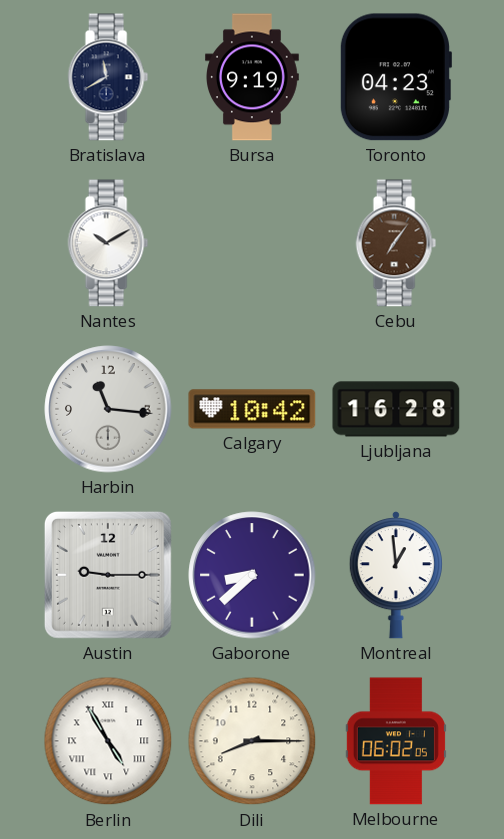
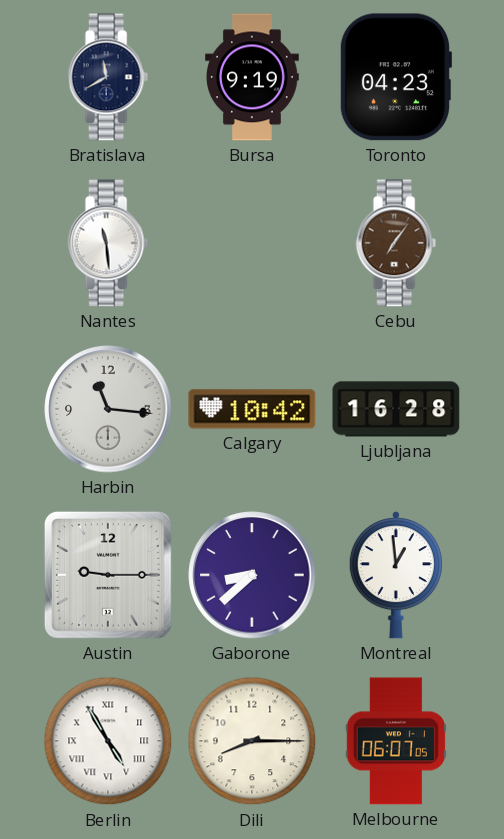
Nantes: 10:10 -> 11:29 (108, 243)
Melbourne: 06:02 -> 06:07 (396, 741)
